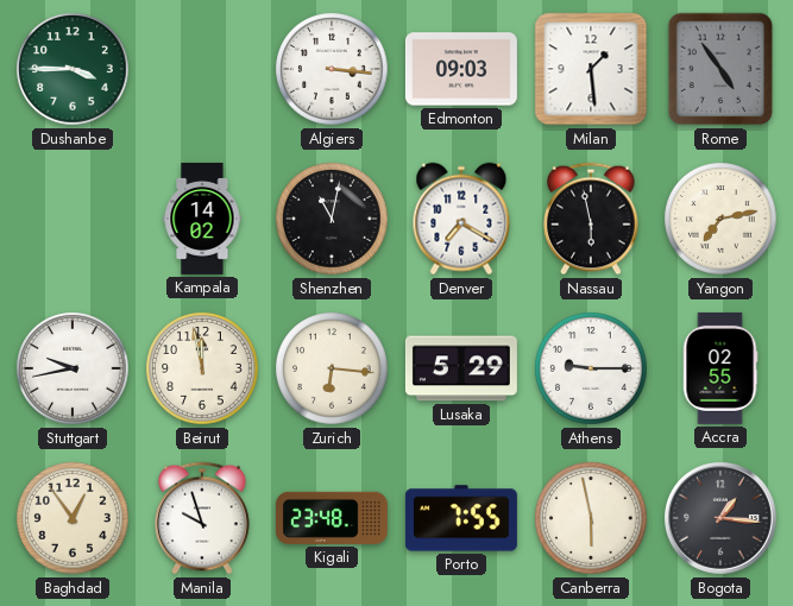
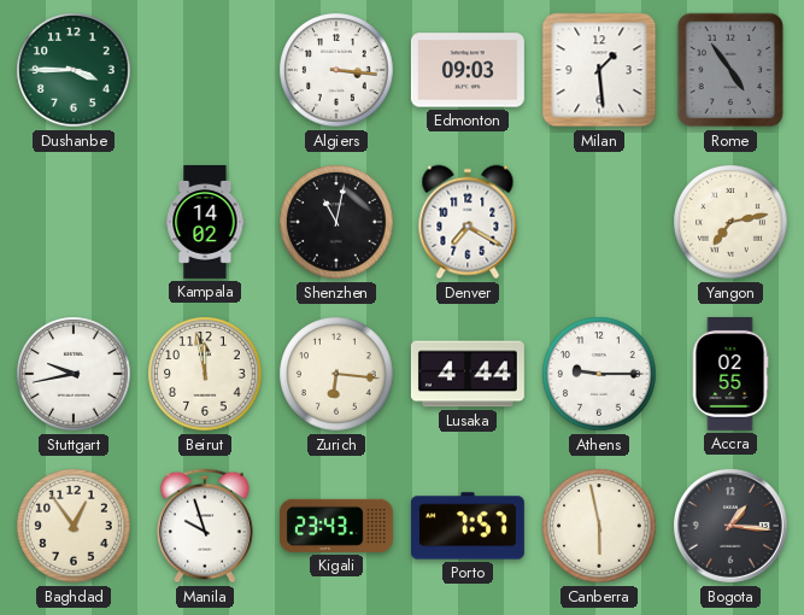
Nassau: 5:58 -> none (591, 219)
Lusaka: 5:29 -> 4:44 (468, 374)
Kigali: 23:48 -> 23:43 (336, 526)
Porto: 7:55 -> 7:57 (468, 526)
